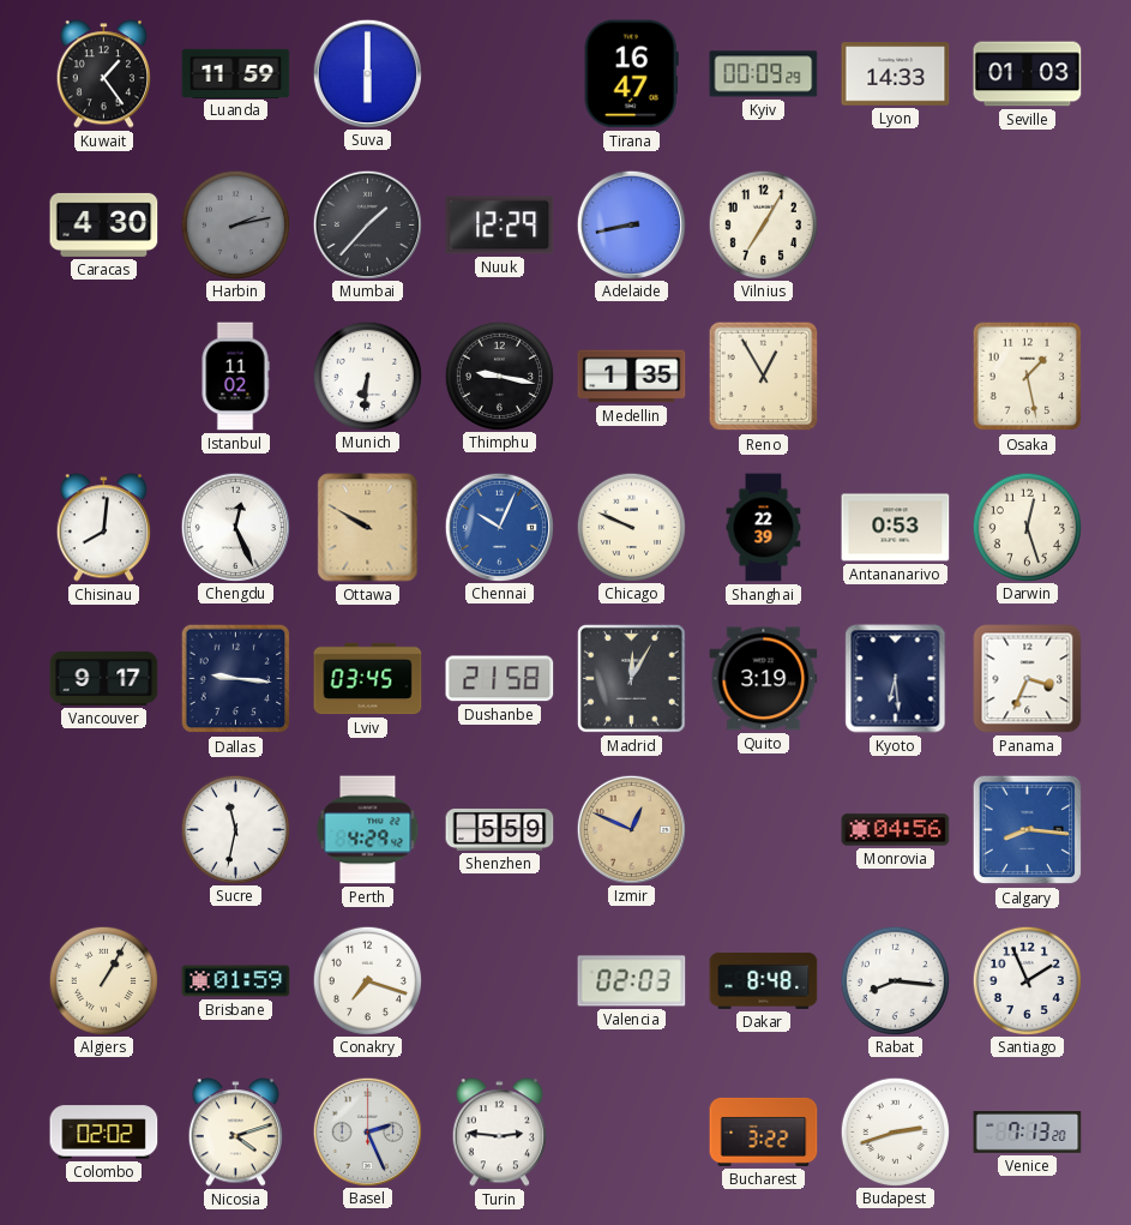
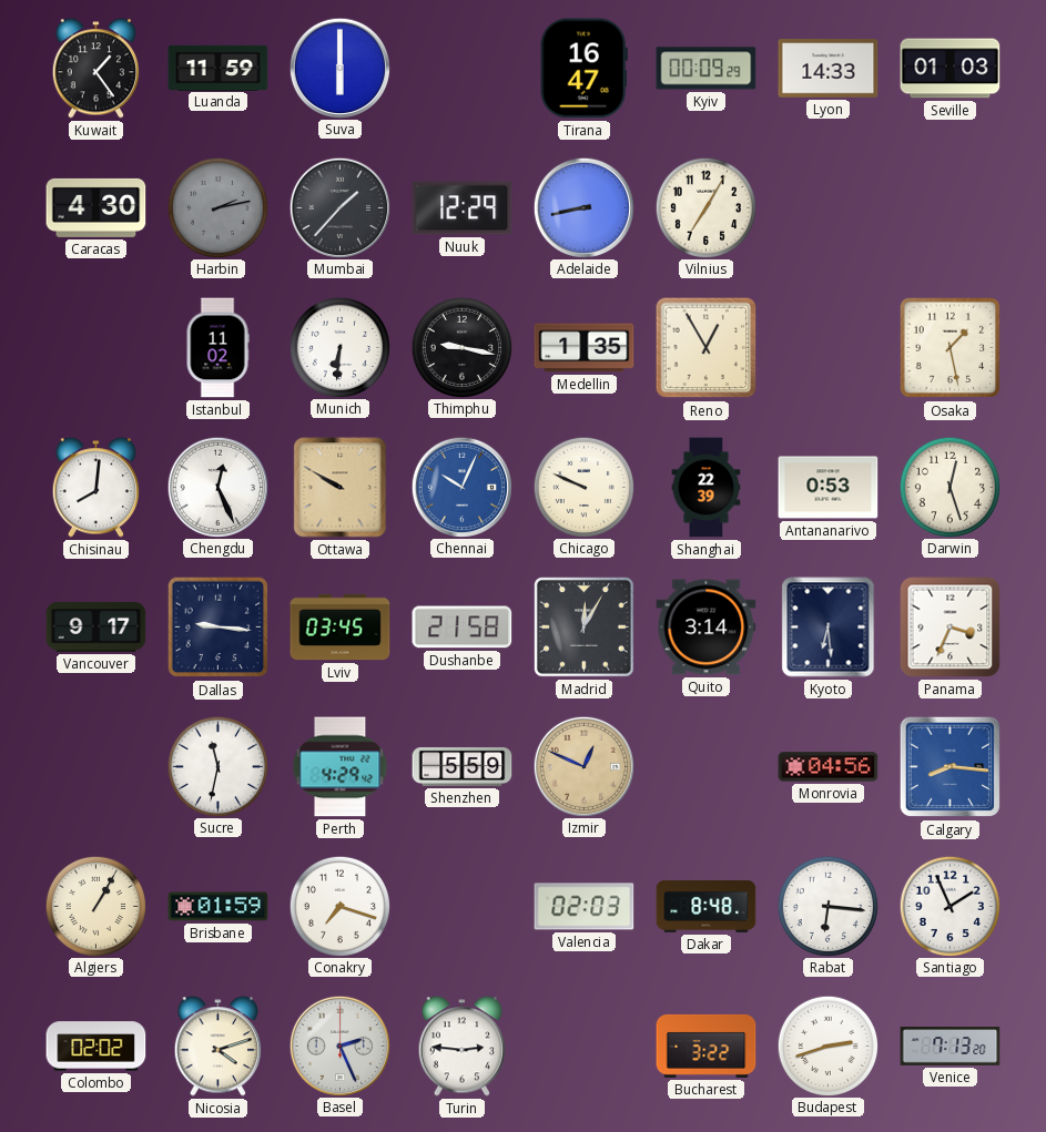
Quito: 3:19 -> 3:14 (707, 628)
Rabat: 8:16 -> 6:16 (827, 906)
